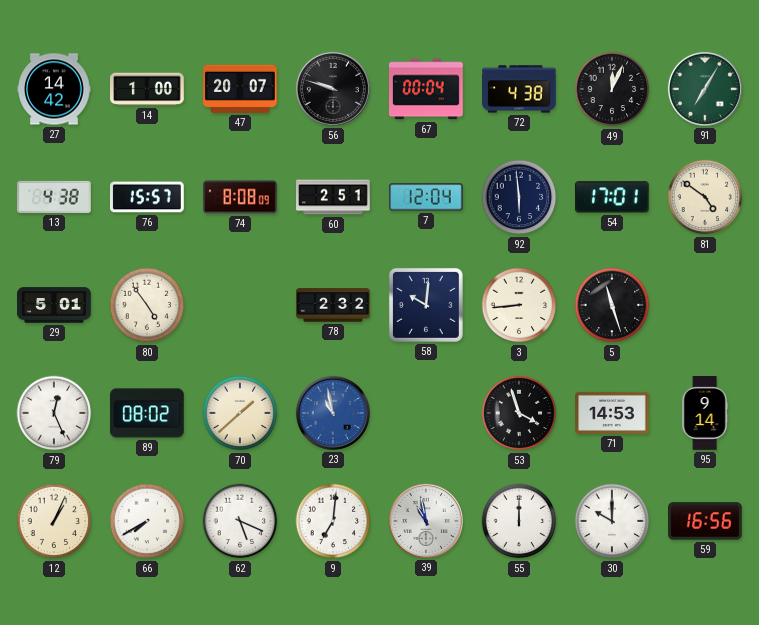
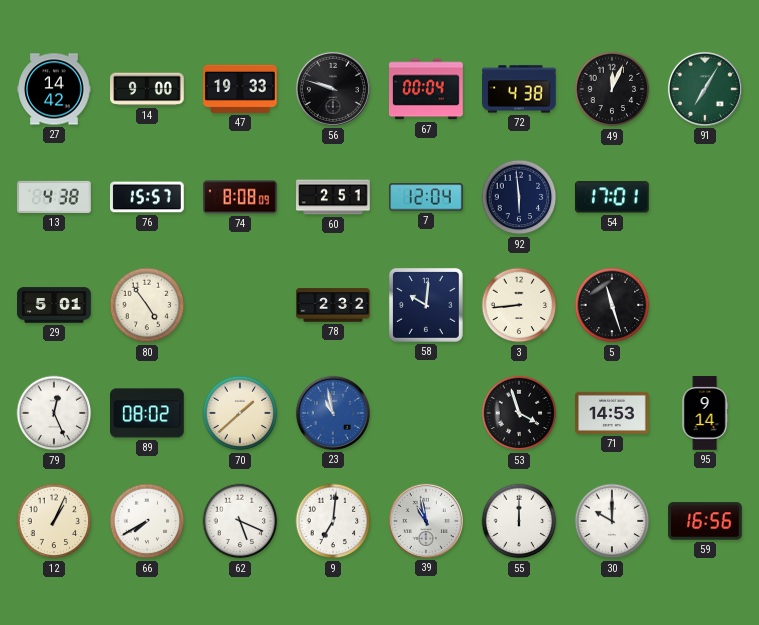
14: 1:00 -> 9:00 (147, 89)
47: 20:07 -> 19:33 (240, 89)
81: 4:51 -> none (705, 197)
